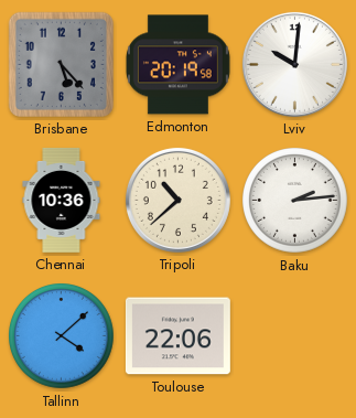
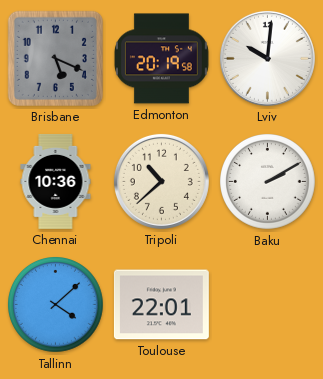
Brisbane: 5:23 -> 5:19 (55, 58)
Baku: 2:14 -> 2:10 (268, 182)
Toulouse: 22:06 -> 22:01 (161, 305)
